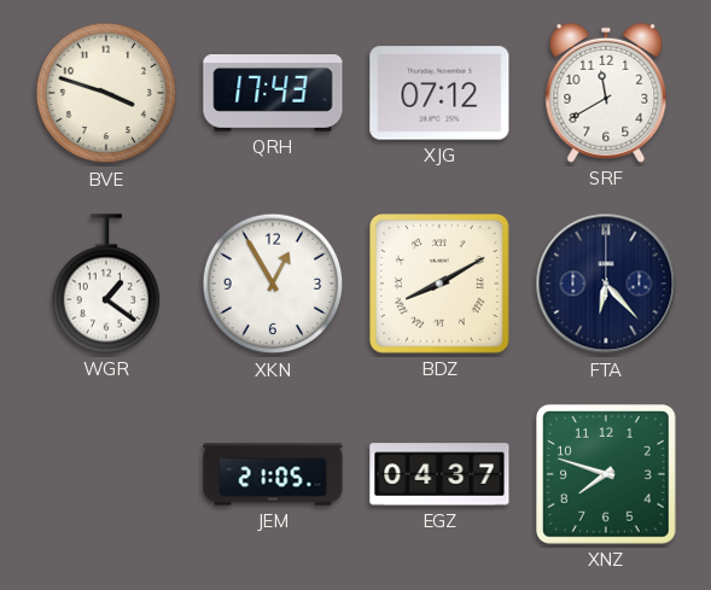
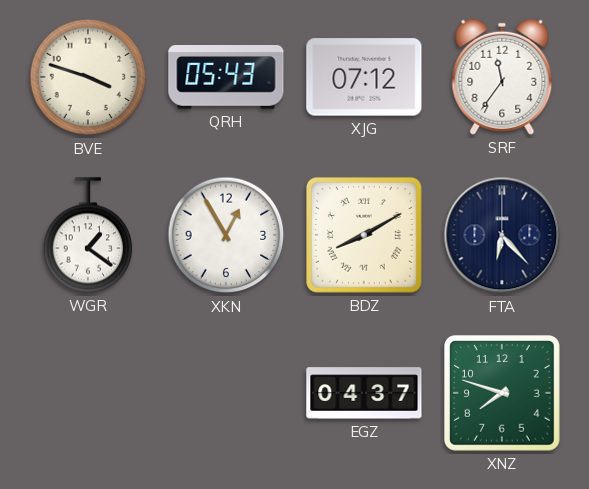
QRH: 17:43 -> 05:43 (226, 78)
SRF: 11:40 -> 11:36 (502, 77)
JEM: 21:05 -> none (273, 474)
